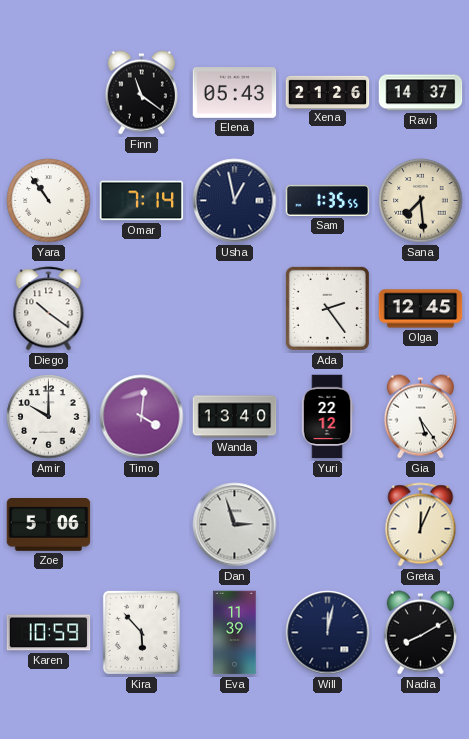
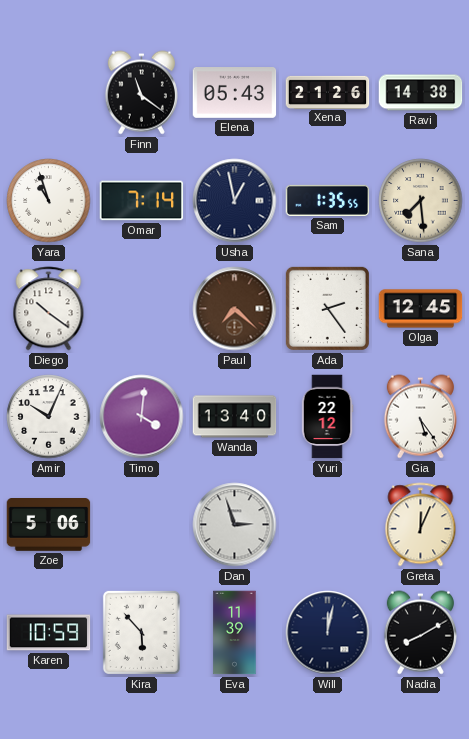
Ravi: 14:37 -> 14:38 (421, 93)
Yara: 10:54 -> 10:57 (49, 201)
Paul: none -> 7:22 (235, 309)
Amir: 10:00 -> 10:04 (49, 417)
